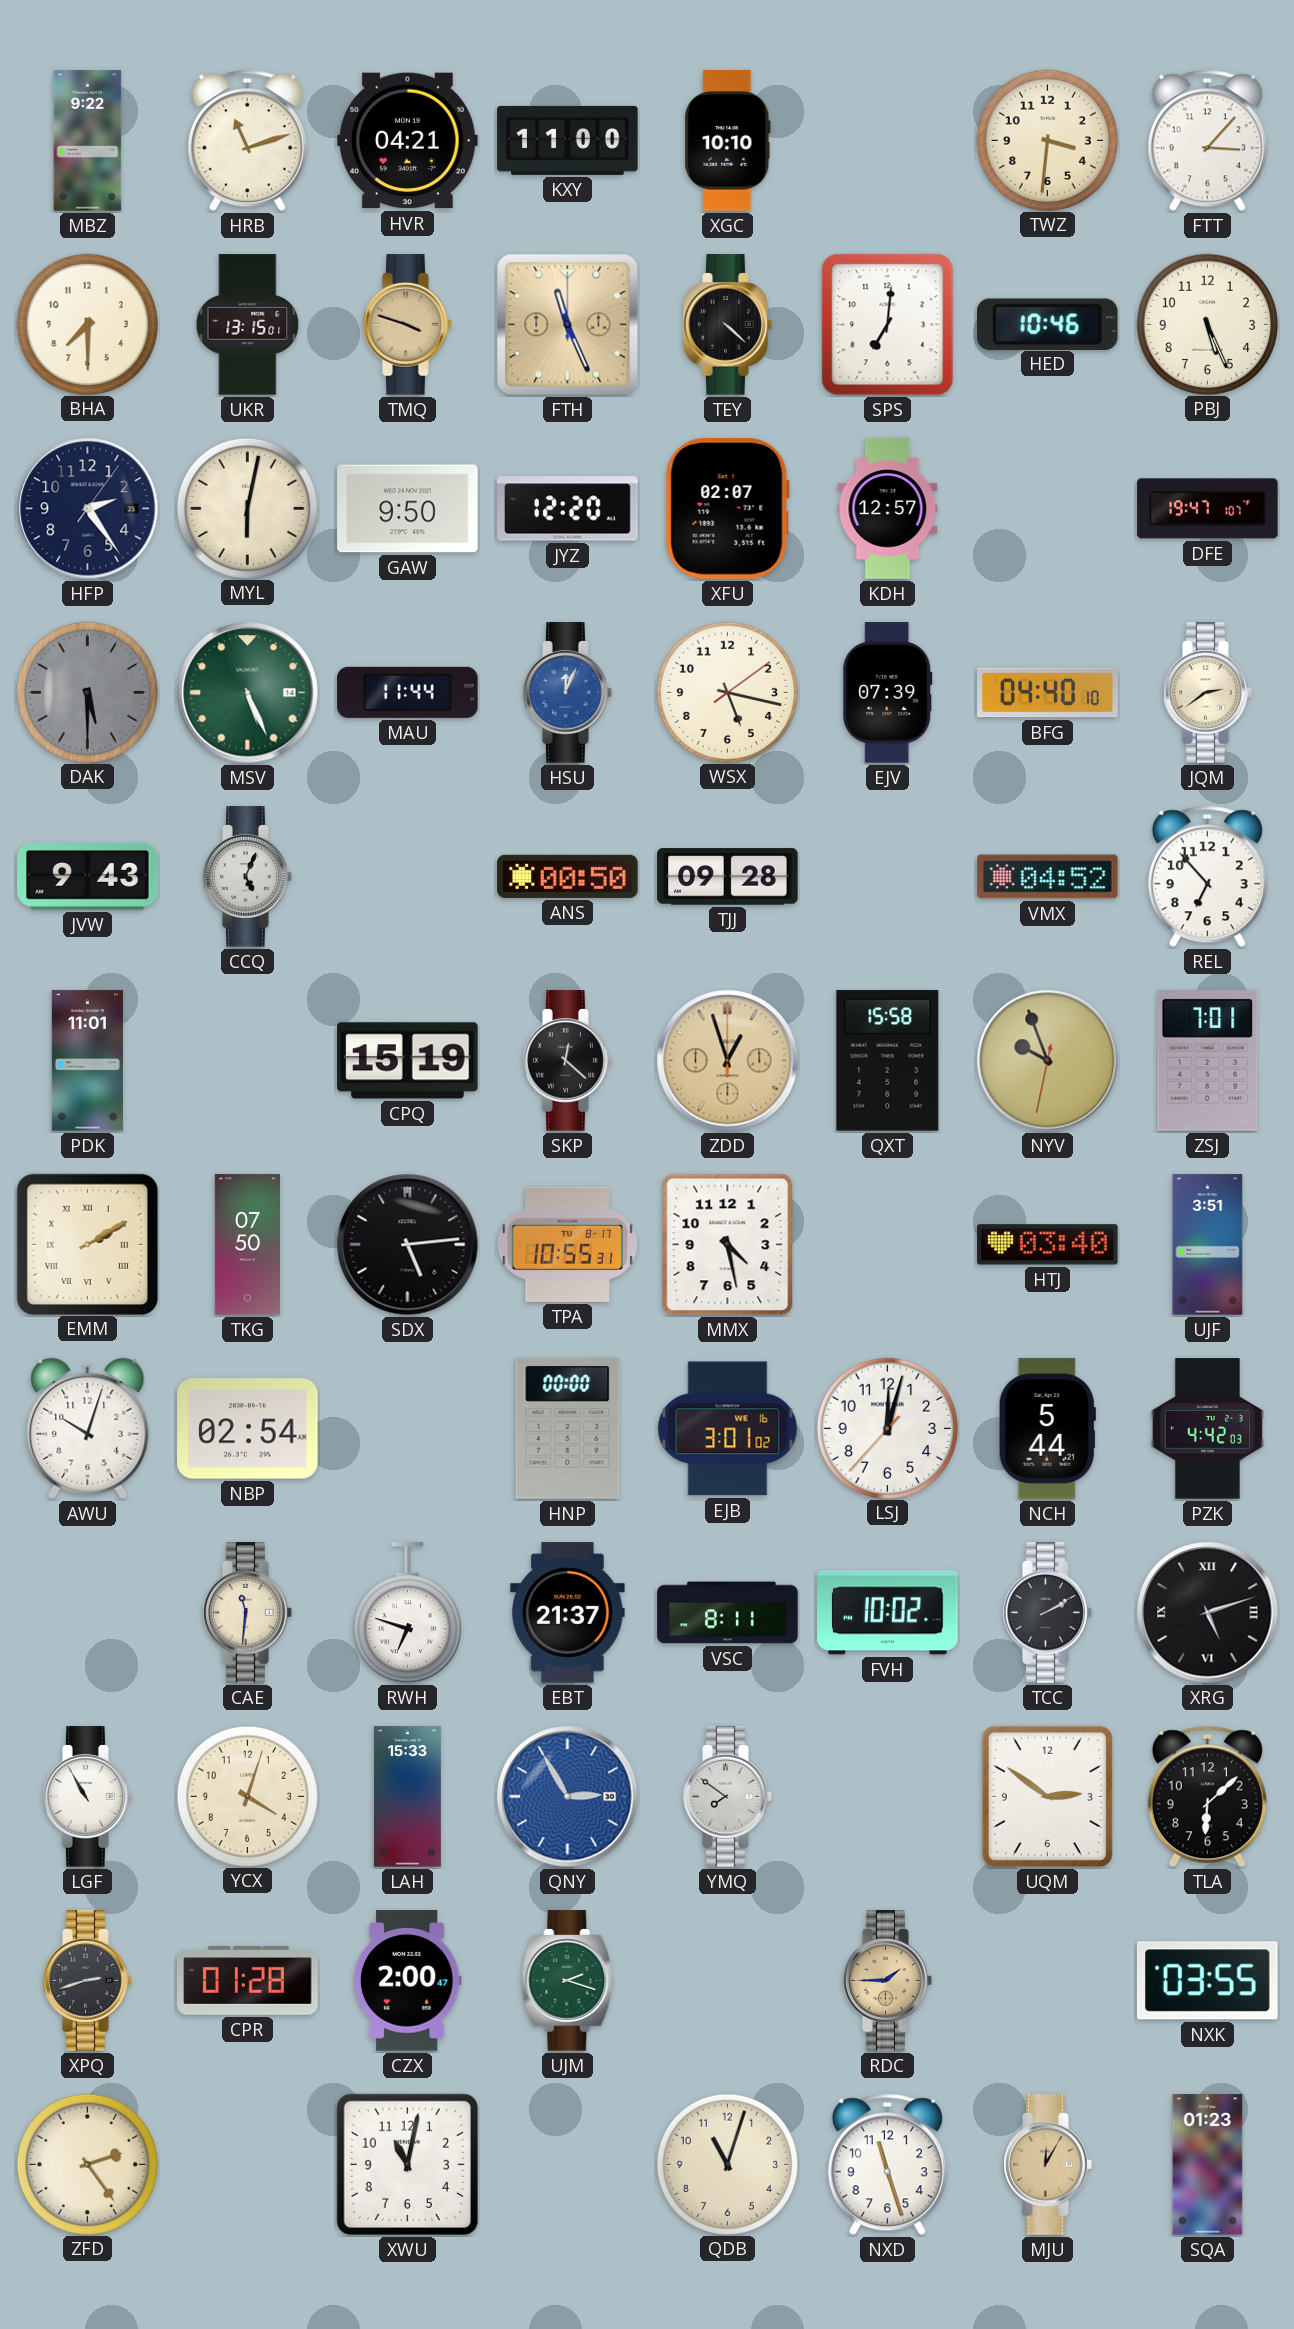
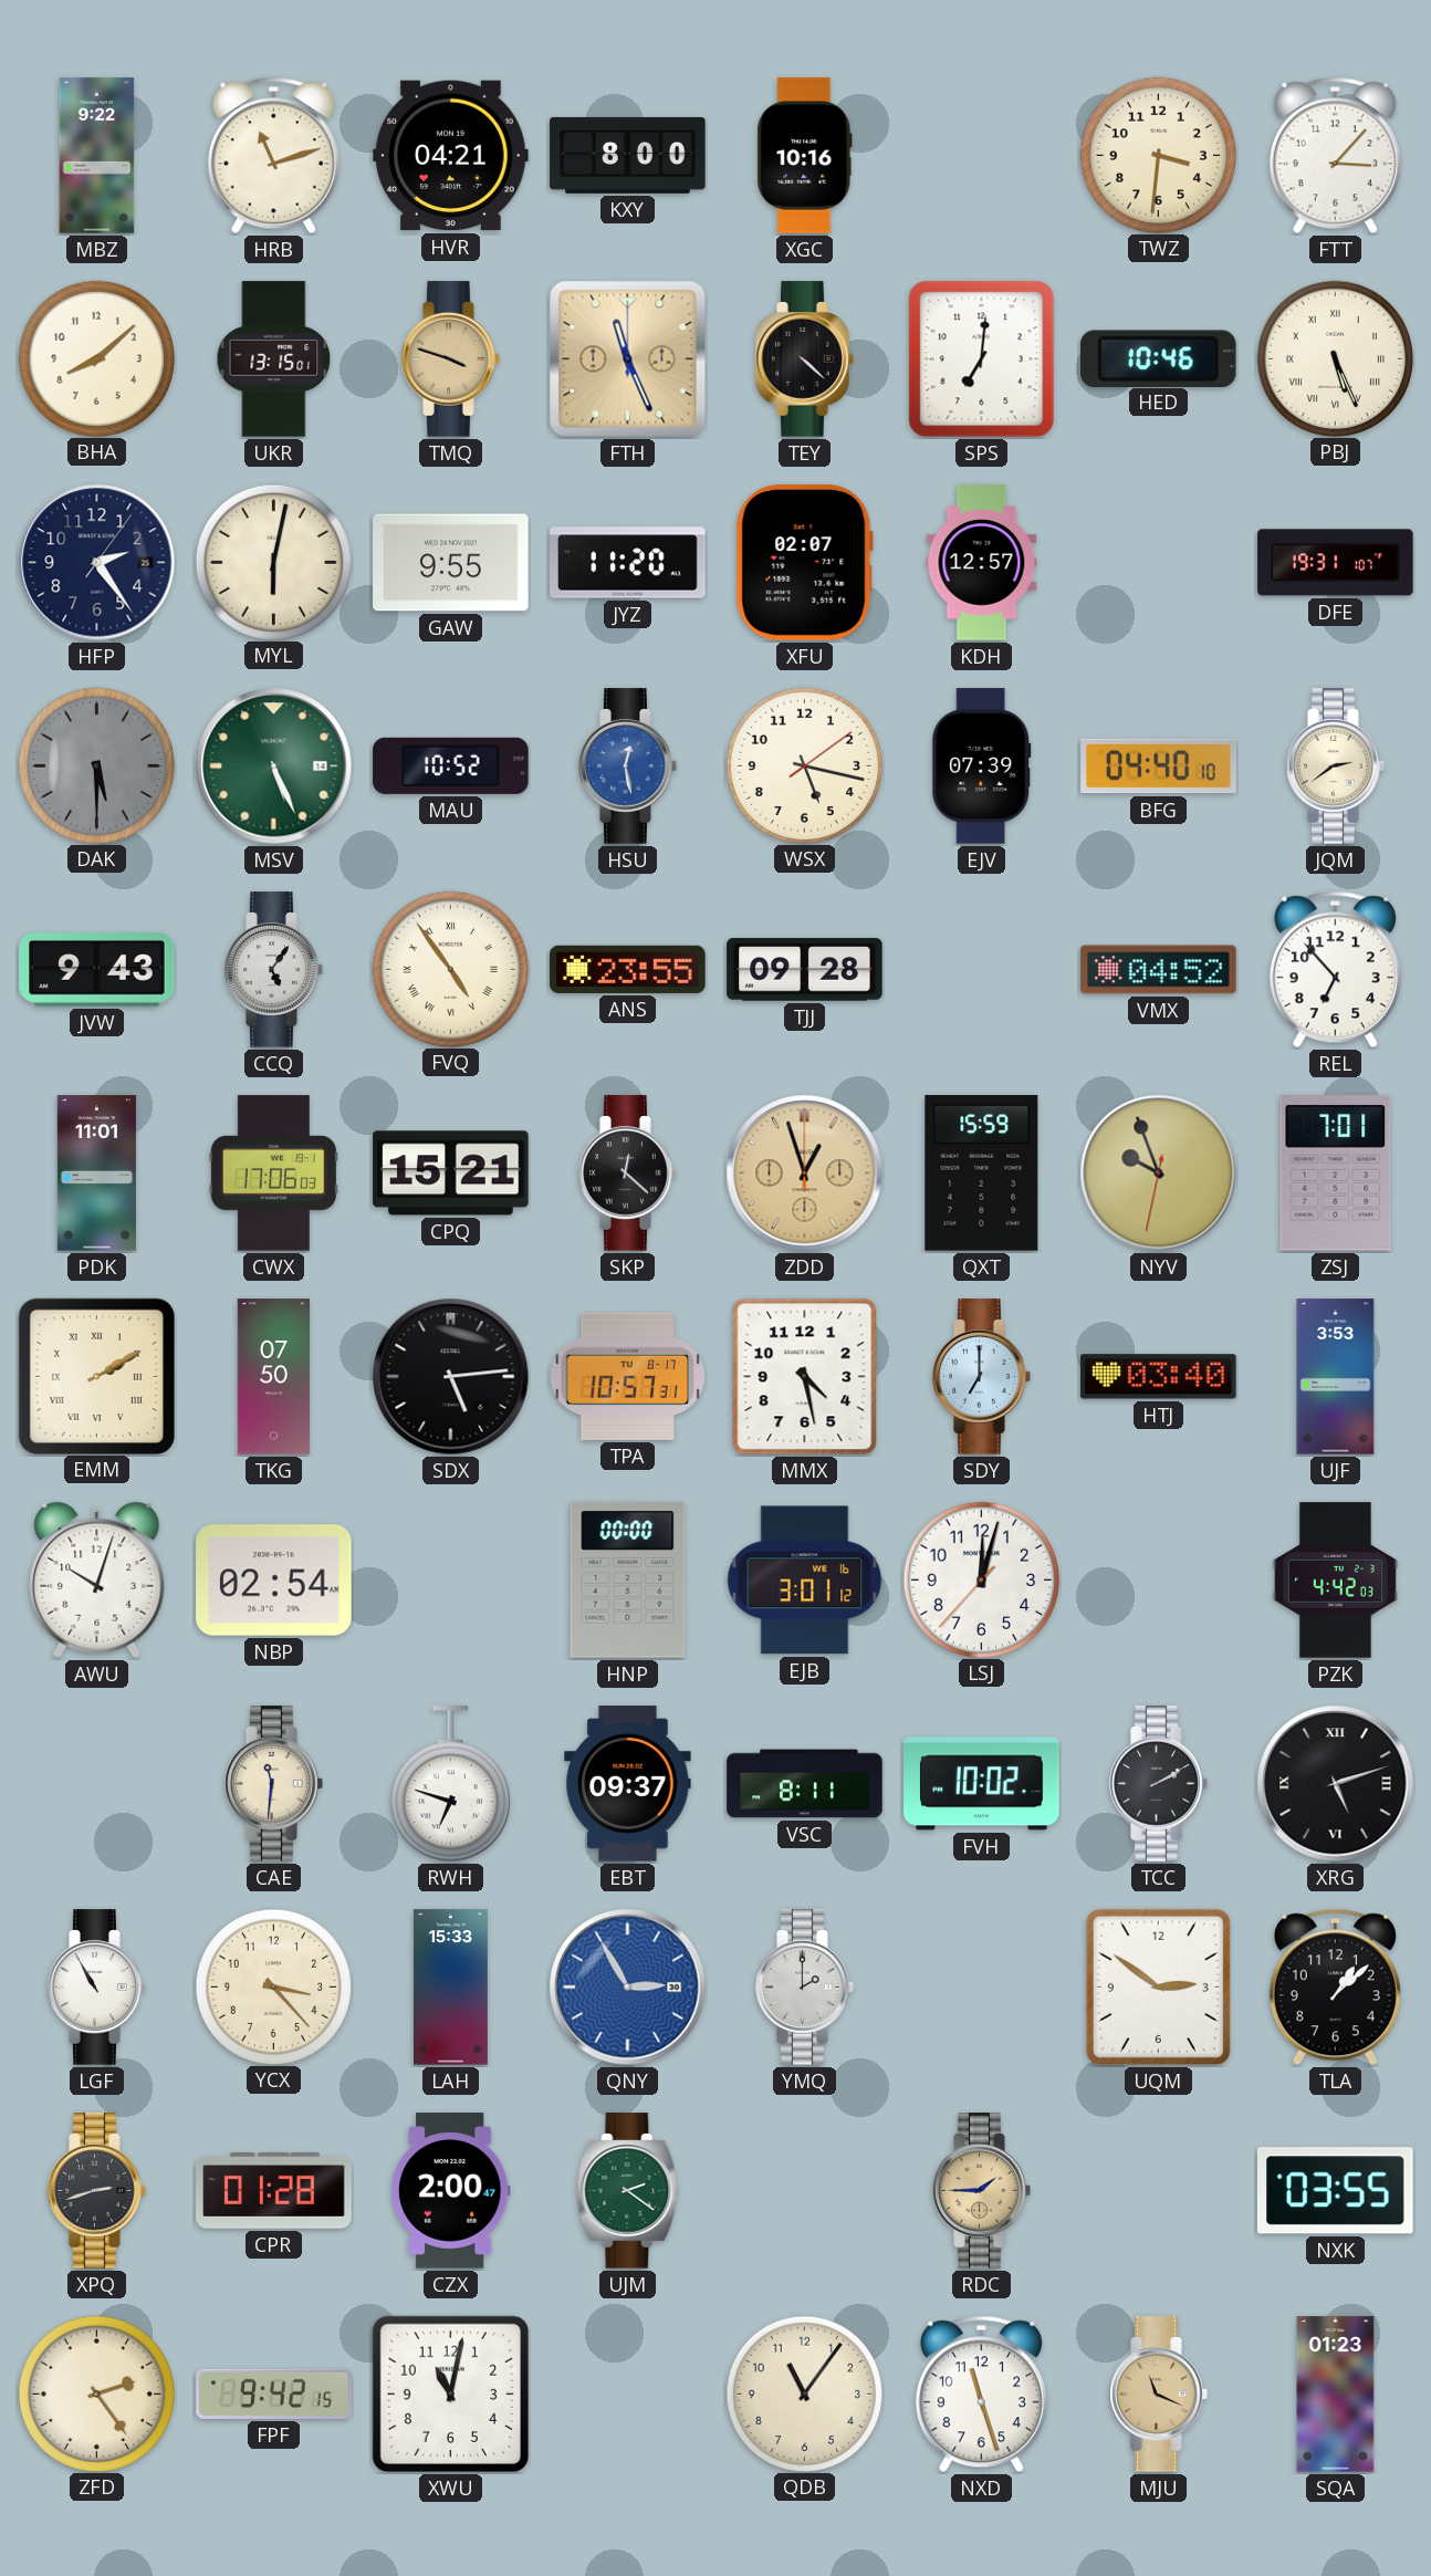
KXY: 11:00 -> 8:00 (628, 155)
XGC: 10:10 -> 10:16 (805, 156)
BHA: 7:30 -> 8:08 (96, 358)
PBJ numerals: Arabic -> Roman (1335, 358)
GAW: 9:50 -> 9:55 (451, 563)
JYZ: 12:20 -> 11:20 (628, 563)
DFE: 19:47 -> 19:31 (1336, 563)
MAU: 11:44 -> 10:52 (451, 765)
HSU: 12:04 -> 12:28 (628, 766)
CCQ: 5:04 -> 5:06 (274, 970)
FVQ: none -> 4:54 (450, 969)
ANS: 00:50 -> 23:55 (628, 969)
CWX: none -> 17:06 (273, 1174)
CPQ: 15:19 -> 15:21 (451, 1174)
QXT: 15:58 -> 15:59 (982, 1174)
TPA: 10:55 -> 10:57 (628, 1376)
SDY: none -> 7:00 (982, 1377)
UJF: 3:51 -> 3:53 (1336, 1377)
EJB: 3:01:02 -> 3:01:12 (805, 1581)
NCH: 5:44 -> none (1047, 1429)
EBT: 21:37 -> 09:37 (628, 1784)
YCX: 4:03 -> 3:23 (273, 1986)
YMQ: 7:51 -> 2:00 (805, 1988)
TLA: 6:08 -> 1:08 (1335, 1988)
UJM: 2:18 -> 2:21 (628, 2191)
FPF: none -> 9:42 (274, 2394)
QDB: 11:03 -> 11:06 (804, 2394)
MJU: 12:05 -> 11:19 (1159, 2395)
